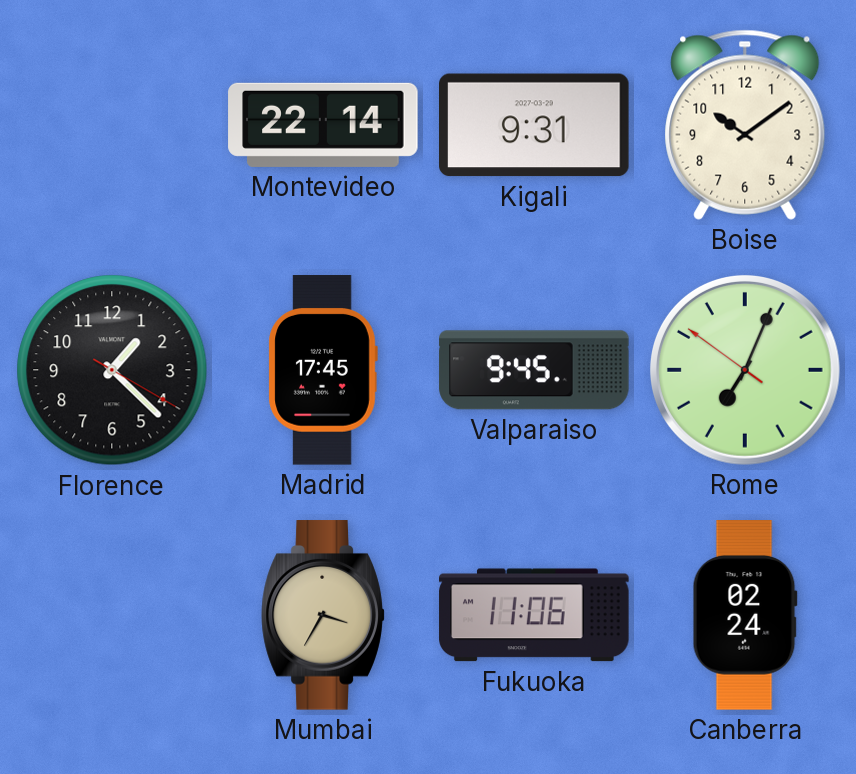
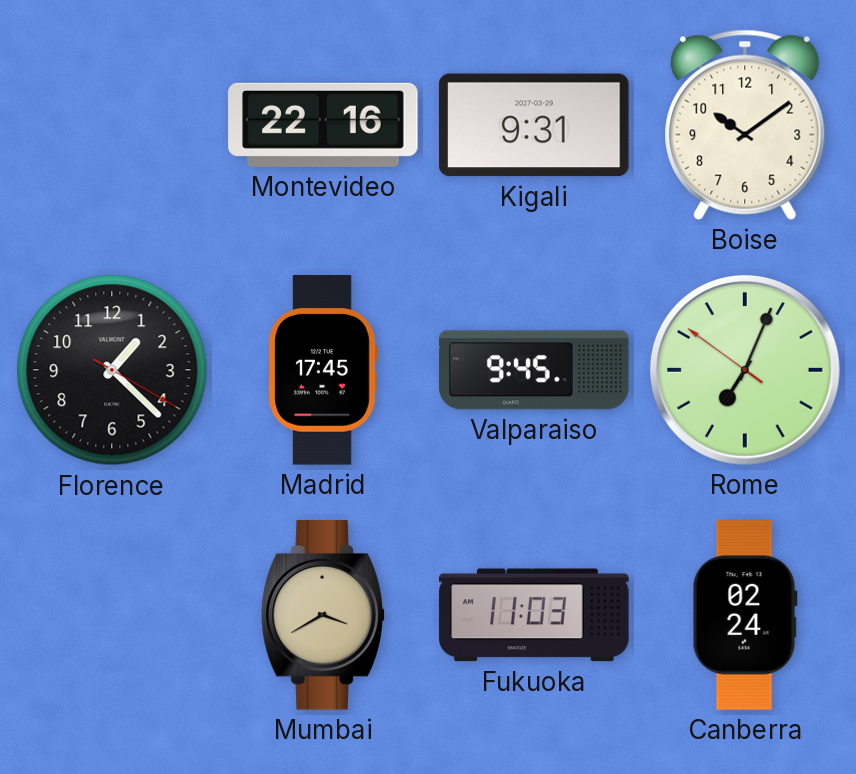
Montevideo: 22:14 -> 22:16 (323, 125)
Mumbai: 3:35 -> 3:40 (323, 615)
Fukuoka: 11:06 -> 11:03 (534, 615)
